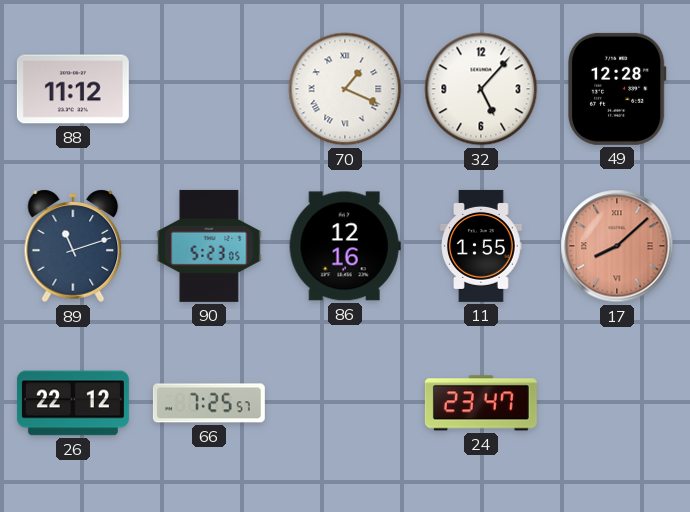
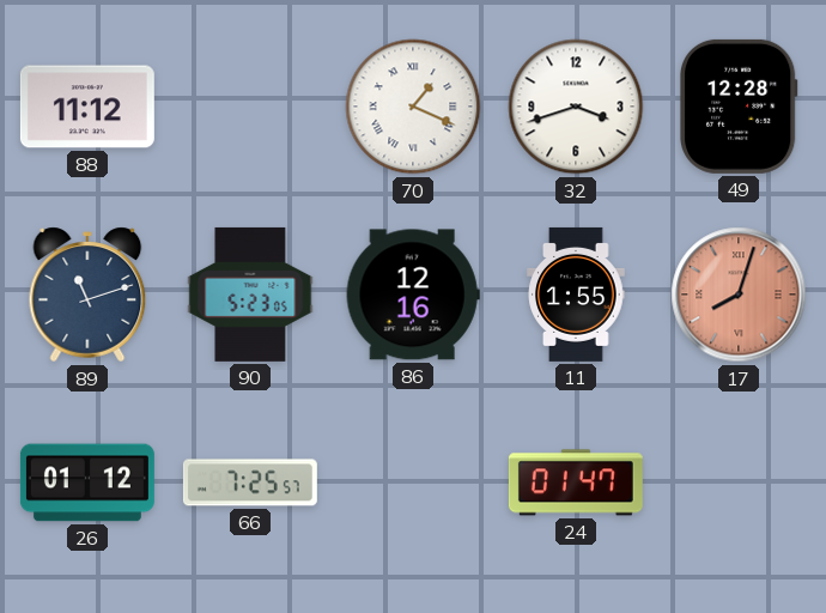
32: 5:07 -> 3:42 (576, 107)
17: 8:08 -> 8:03 (739, 295)
26: 22:12 -> 01:12 (87, 482)
24: 23:47 -> 01:47 (576, 482)
